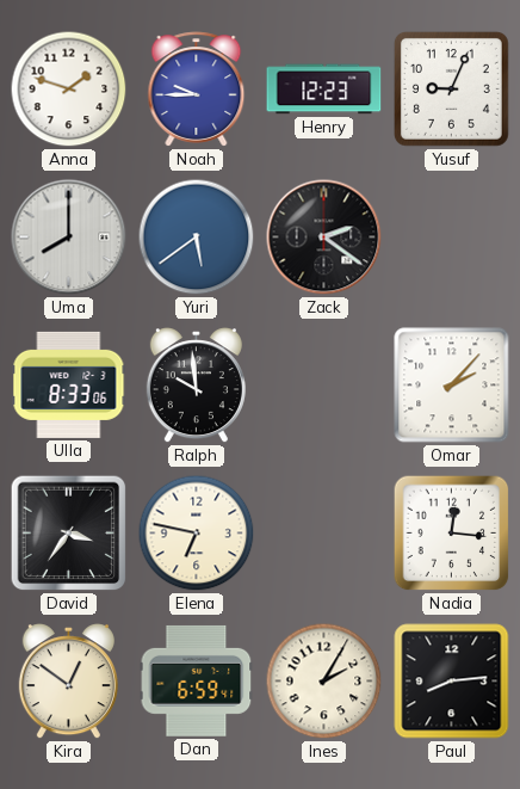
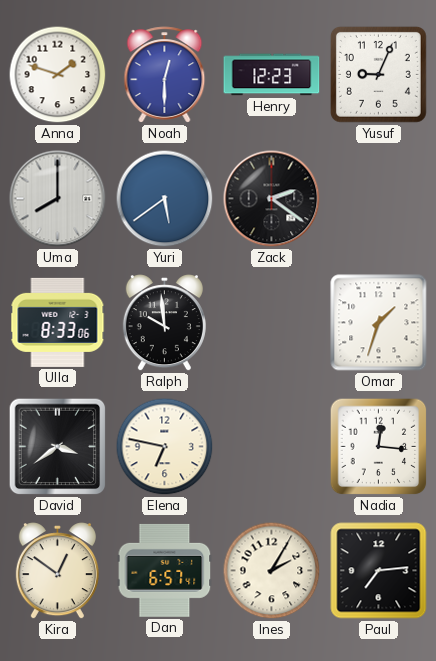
Noah: 9:45 -> 12:30 (165, 75)
Omar: 2:07 -> 1:33 (379, 323)
David: 3:36 -> 3:39 (58, 447)
Dan: 6:59 -> 6:57 (165, 570)
Paul: 8:14 -> 7:14 (379, 571)
